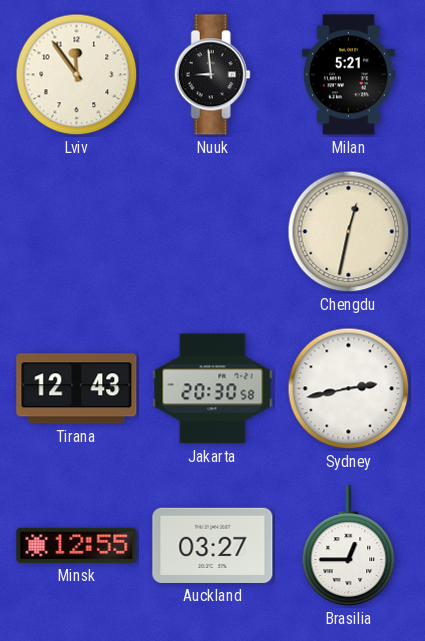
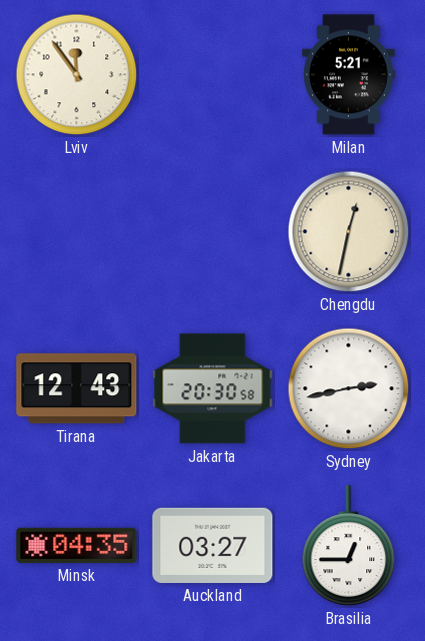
Nuuk: 8:59 -> none (212, 75)
Minsk: 12:55 -> 04:35 (77, 545)
